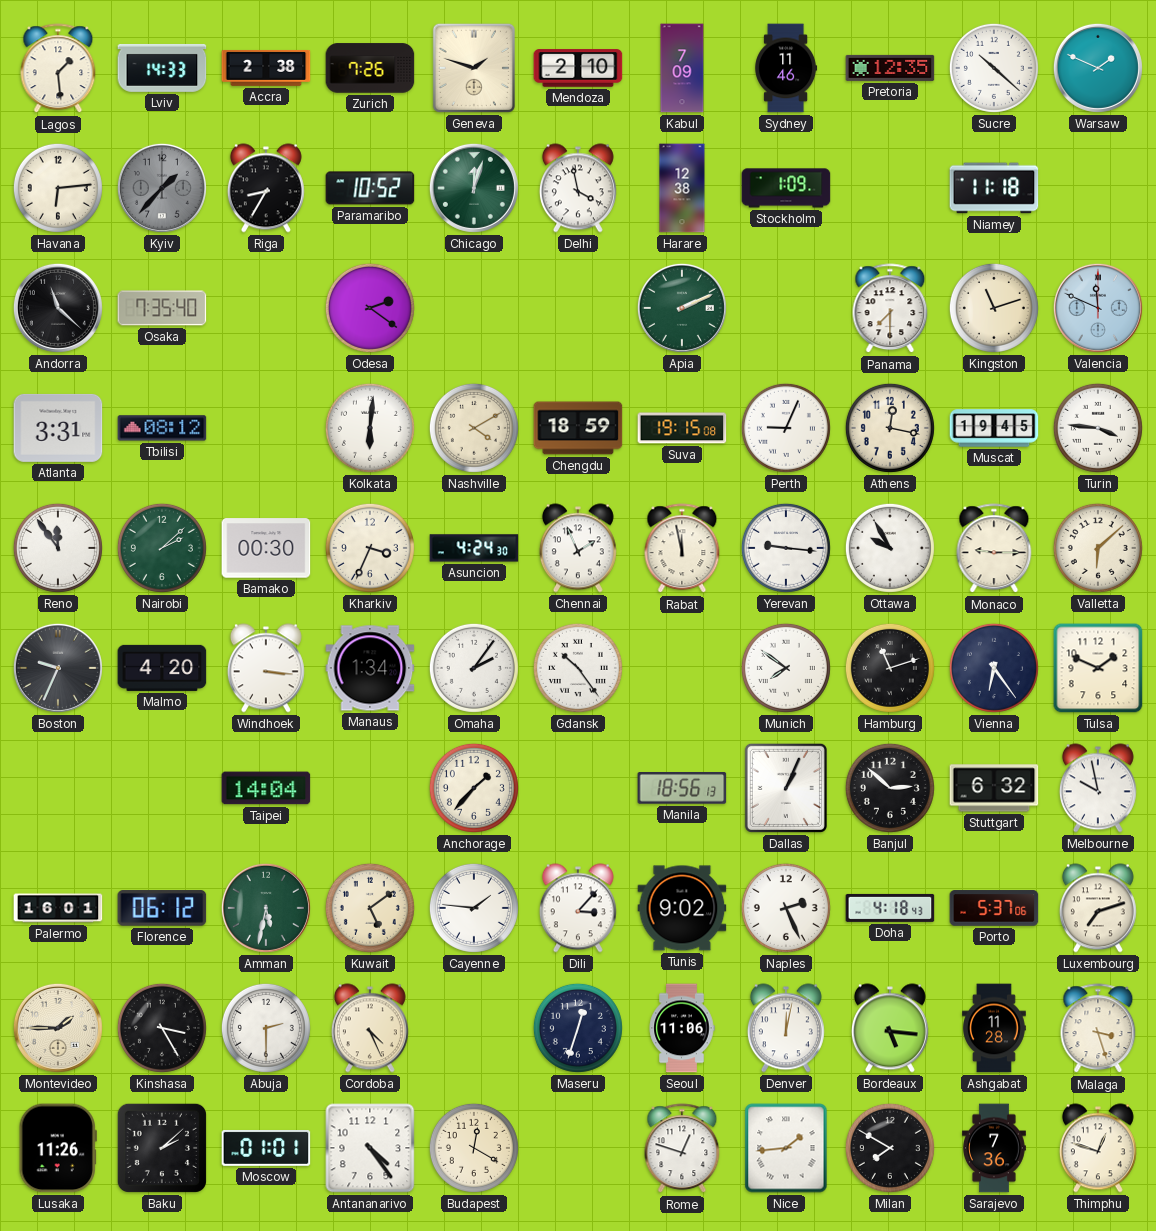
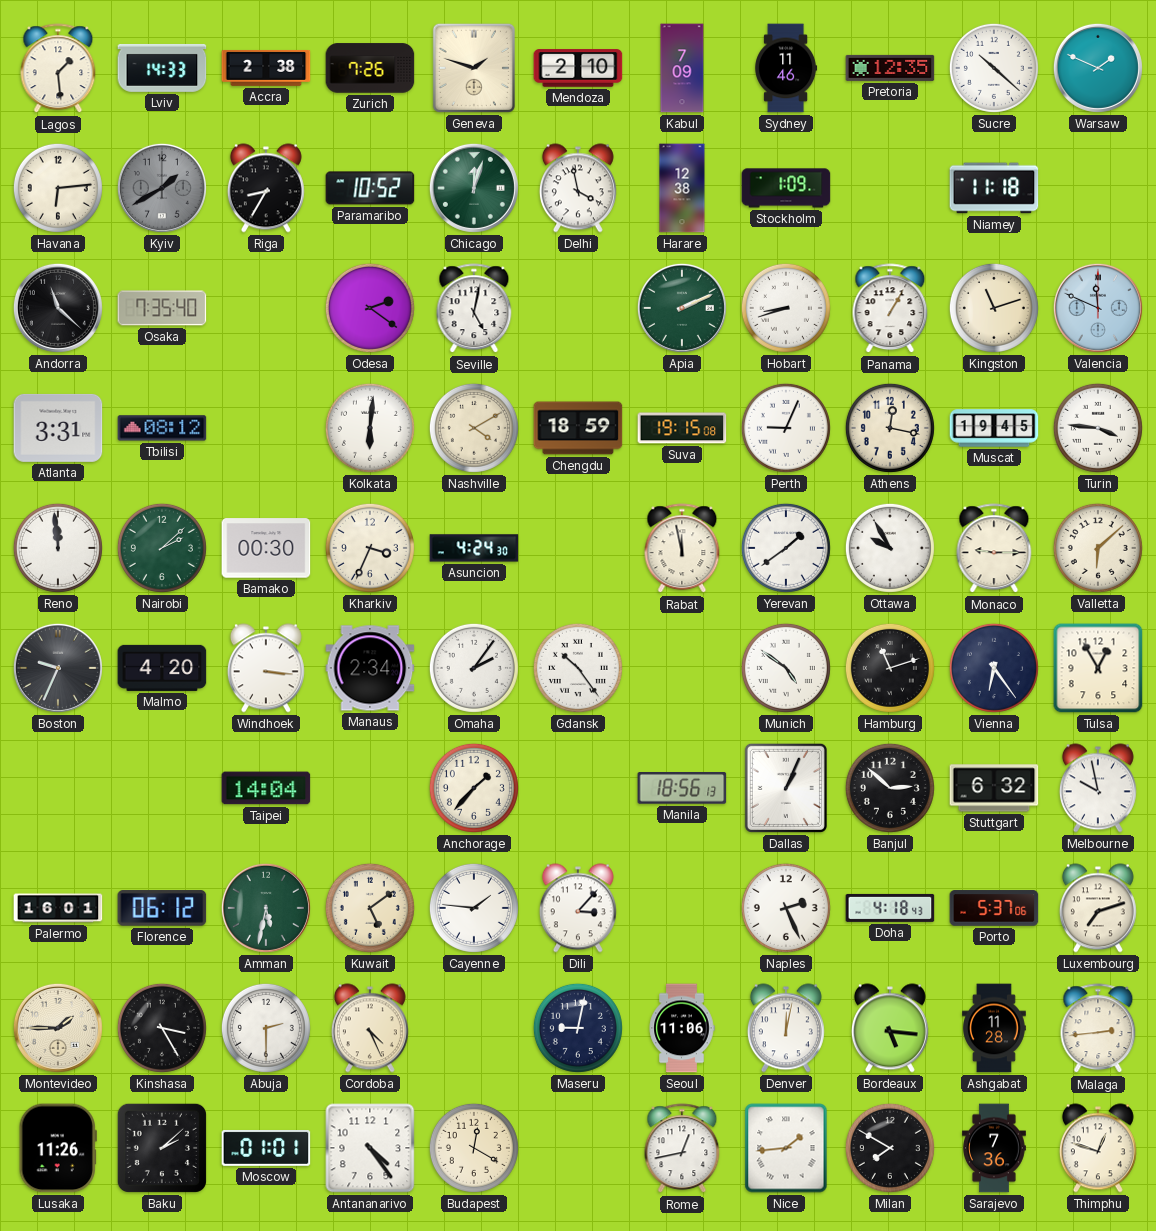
Kyiv: 1:37 -> 1:40 (162, 188)
Seville: none -> 5:02 (474, 309)
Hobart: none -> 8:42 (786, 308)
Panama: 7:30 -> 1:05 (890, 309)
Reno: 11:54 -> 11:59 (58, 548)
Chennai: 1:56 -> none (578, 548)
Yerevan: 9:16 -> 1:39 (786, 548)
Manaus: 1:34 -> 2:34 (370, 668)
Munich: 7:51 -> 4:51 (786, 668)
Tulsa: 1:49 -> 12:55 (1098, 668)
Tunis: 9:02 -> none (682, 908)
Maseru: 12:33 -> 9:02 (578, 1028)
Malaga: 3:27 -> 2:44 (1098, 1029)
Rome: 12:48 -> 12:43 (682, 1149)
